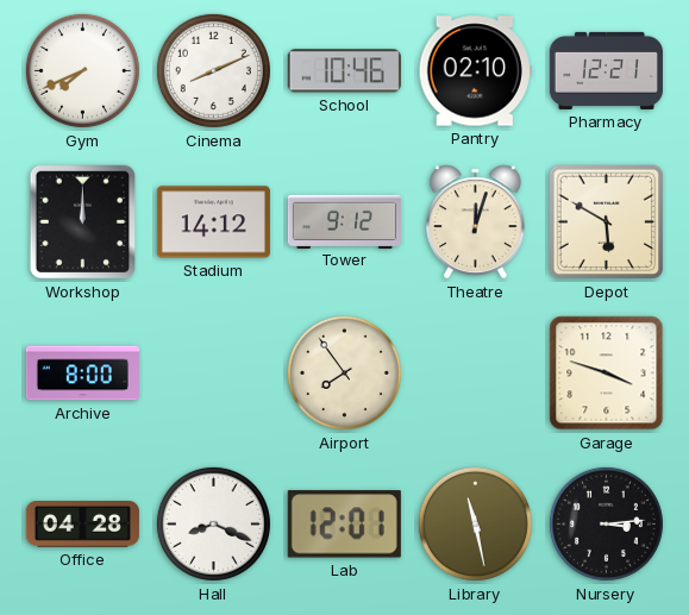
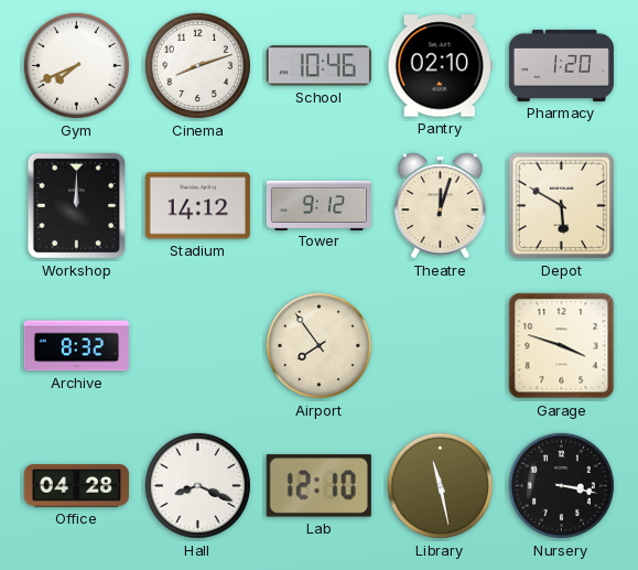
Cinema: 8:11 -> 8:12 (197, 65)
Pharmacy: 12:21 -> 1:20 (561, 65)
Archive: 8:00 -> 8:32 (76, 346)
Lab: 12:01 -> 12:10 (318, 486)
Nursery: 3:14 -> 3:17 (561, 485)
